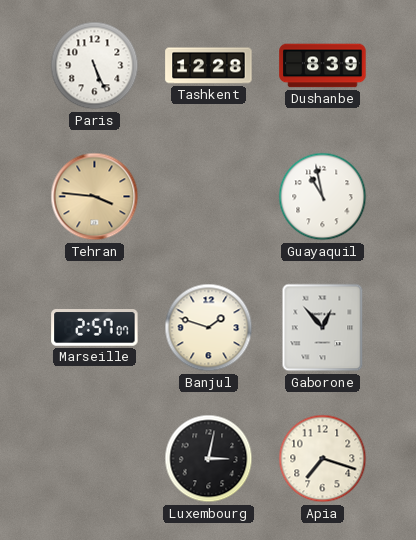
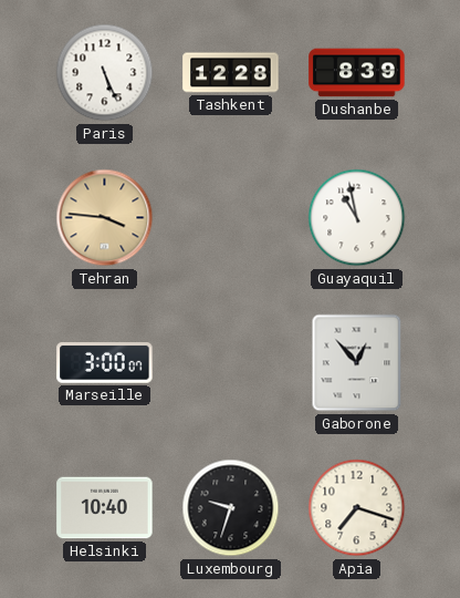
Marseille: 2:57 -> 3:00 (105, 363)
Banjul: 1:48 -> none (209, 328)
Helsinki: none -> 10:40 (105, 508)
Luxembourg: 3:02 -> 9:33 (231, 508)
